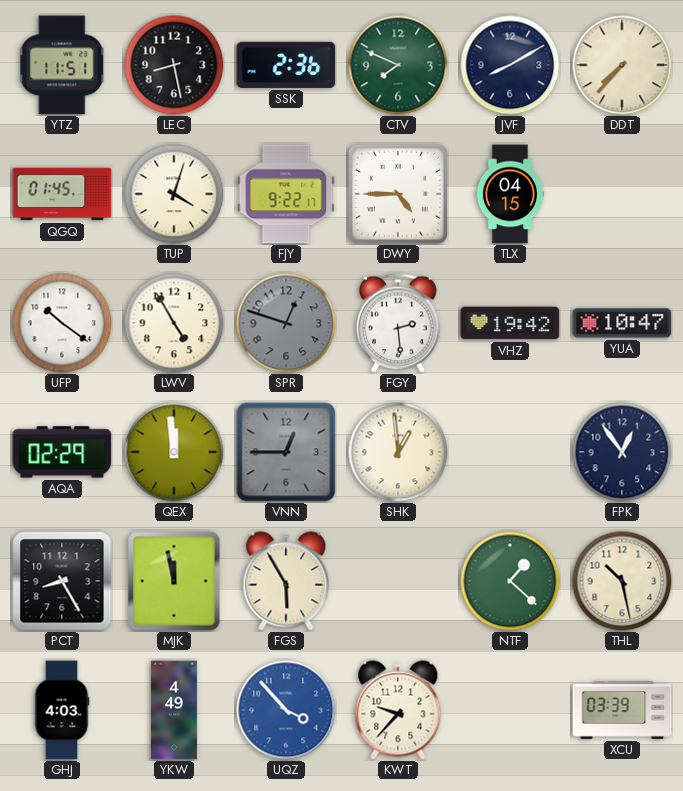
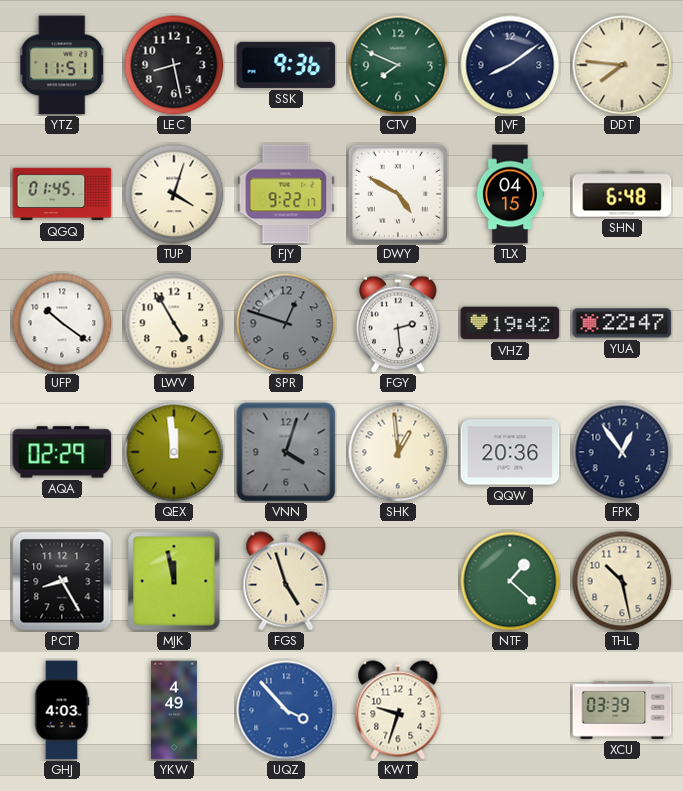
SSK: 2:36 -> 9:36 (286, 65)
JVF: 8:10 -> 8:09 (510, 65)
DDT: 7:37 -> 7:46 (622, 65)
DWY: 4:45 -> 4:50 (398, 194)
SHN: none -> 6:48 (622, 194)
YUA: 10:47 -> 22:47 (622, 323)
VNN: 12:45 -> 4:03 (286, 452)
QQW: none -> 20:36 (510, 452)
FGS: 5:55 -> 4:57 (286, 581)
KWT: 9:37 -> 9:33 (398, 710)
